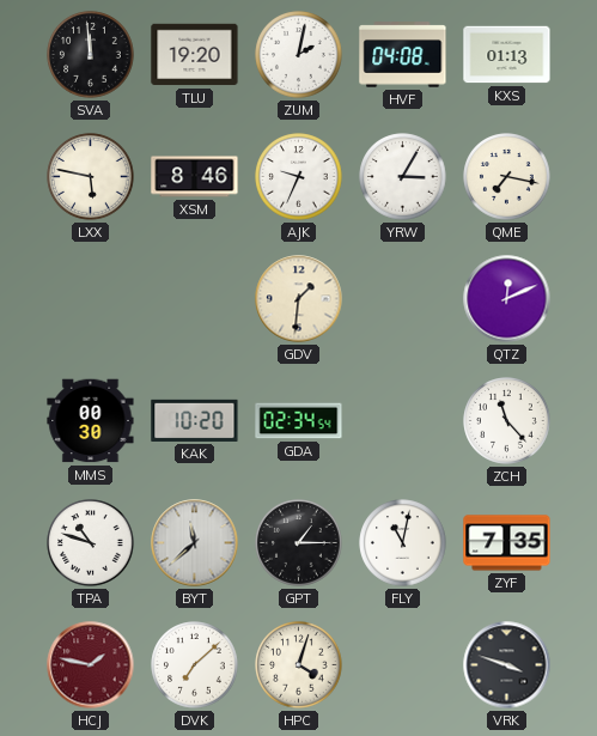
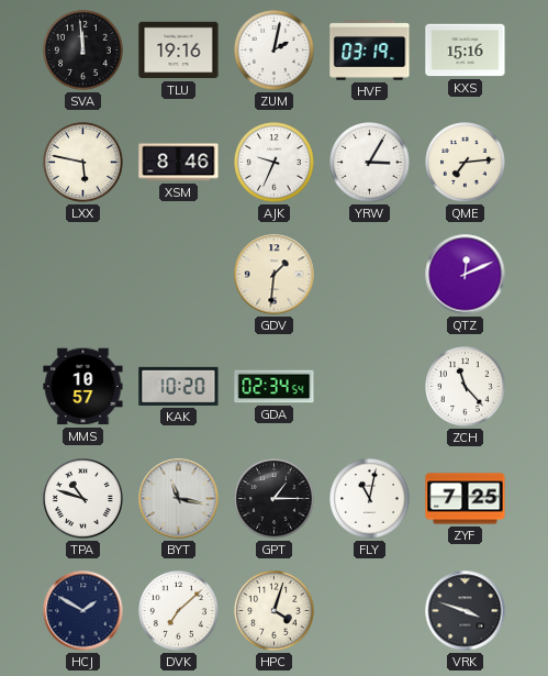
TLU: 19:20 -> 19:16 (179, 51)
HVF: 04:08 -> 03:19 (370, 51)
KXS: 01:13 -> 15:16 (466, 51)
QME: 7:17 -> 7:14 (466, 163)
MMS: 00:30 -> 10:57 (83, 387)
BYT: 11:38 -> 11:17 (179, 499)
ZYF: 7:35 -> 7:25 (466, 499)
HCJ: 1:47 -> 1:50 (83, 611)
HCJ dial: burgundy -> navy (83, 611)
